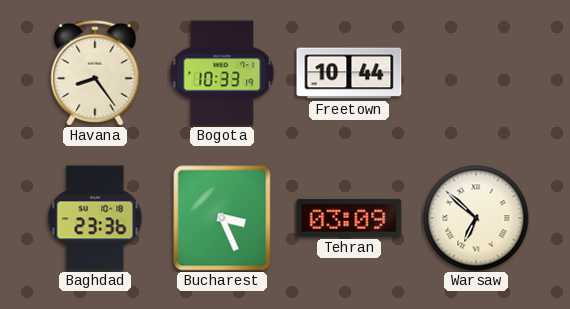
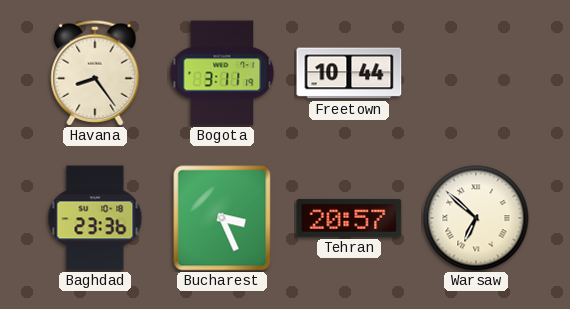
Bogota: 10:33 -> 3:11 (222, 73)
Tehran: 03:09 -> 20:57 (349, 218)
